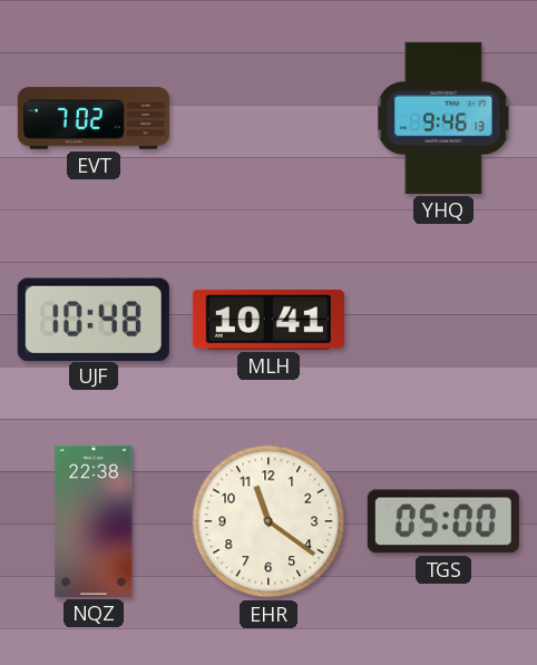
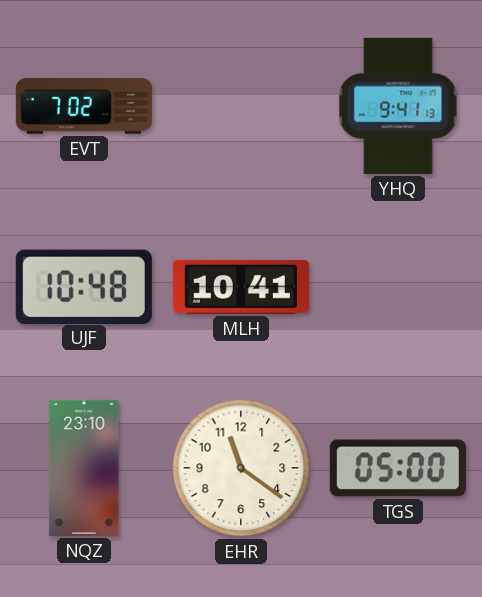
YHQ: 9:46 -> 9:41 (398, 106)
NQZ: 22:38 -> 23:10 (84, 468)
